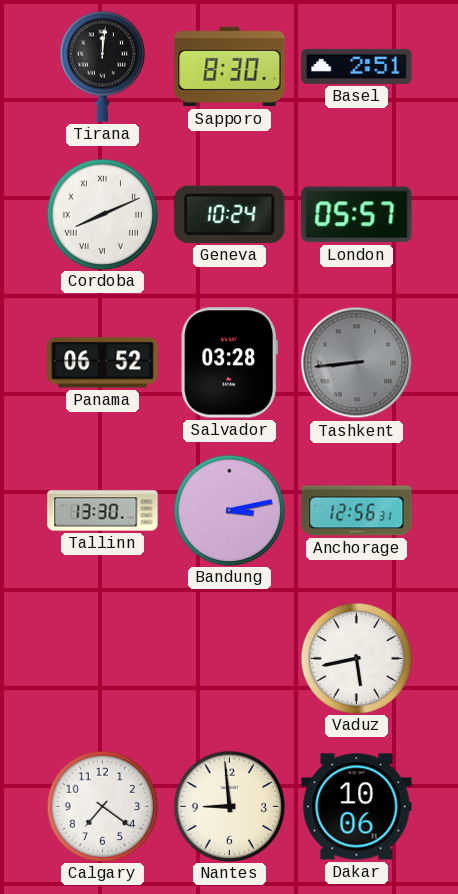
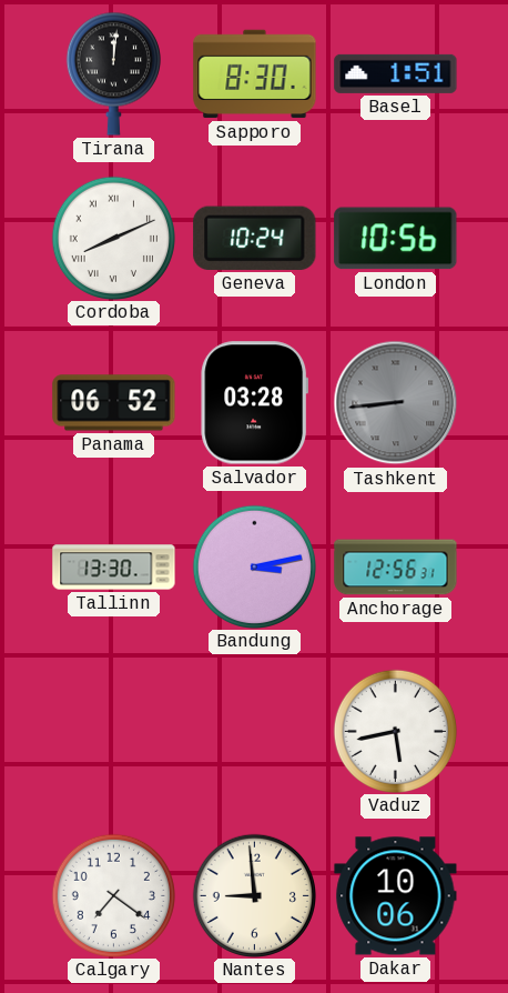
Basel: 2:51 -> 1:51 (396, 73)
London: 05:57 -> 10:56 (396, 239)
